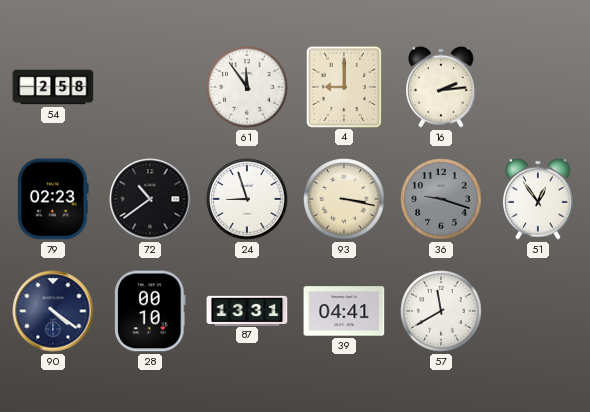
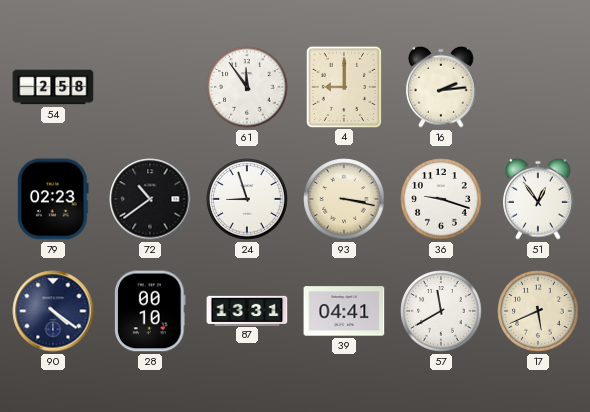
36 dial: grey -> white (441, 199)
17: none -> 5:41 (538, 311)
